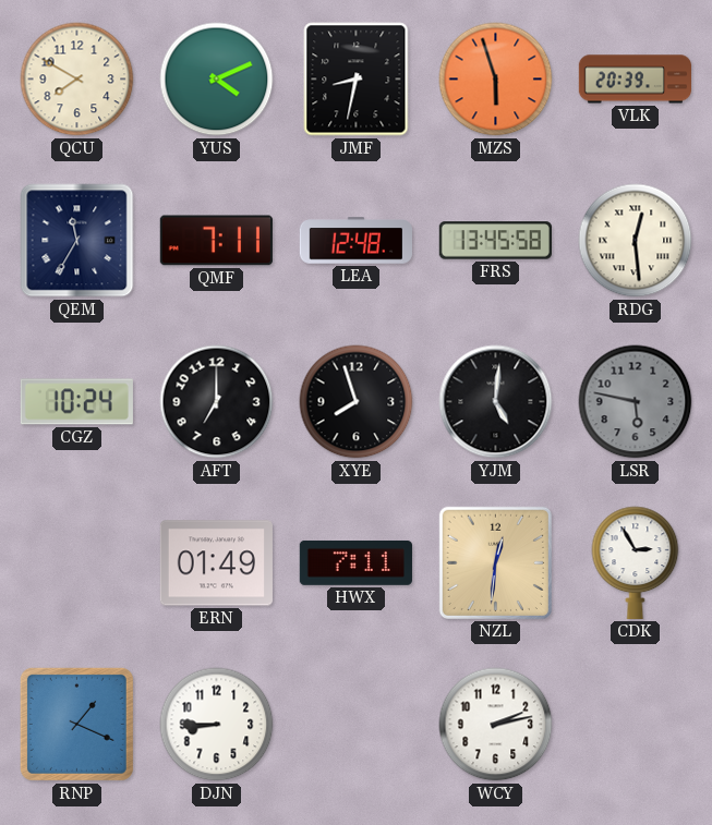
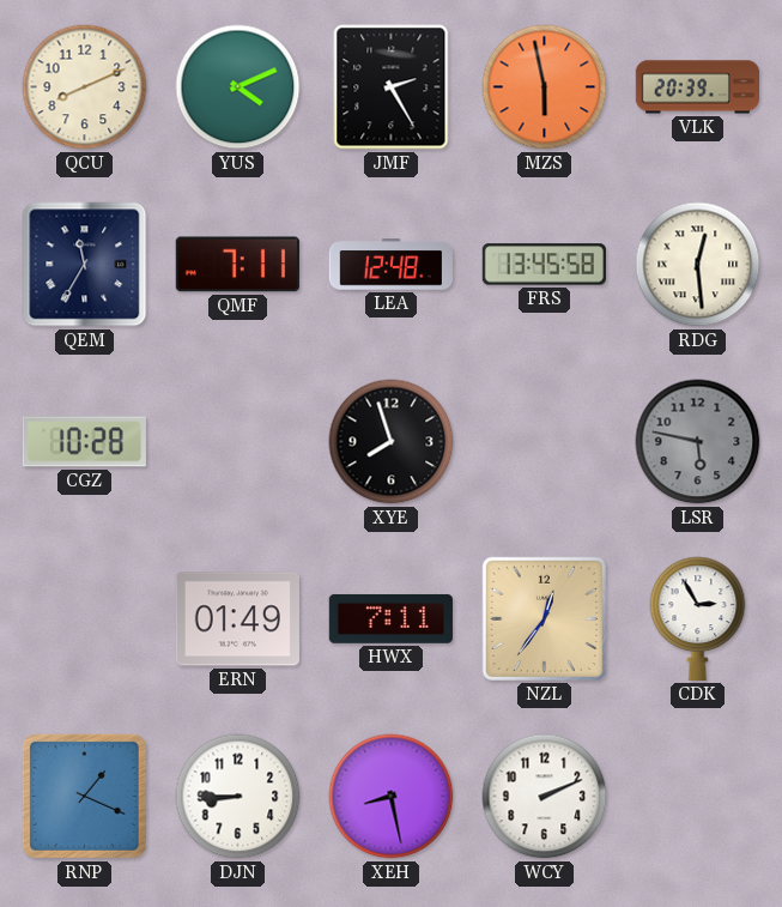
QCU: 7:50 -> 8:11 (85, 87)
JMF: 8:32 -> 2:25 (392, 87)
MZS: 5:57 -> 5:58 (545, 87)
CGZ: 10:24 -> 10:28 (84, 442)
AFT: 7:00 -> none (217, 402)
YJM: 5:01 -> none (496, 402)
NZL: 12:31 -> 12:36 (544, 618)
XEH: none -> 8:28 (392, 797)
WCY: 2:13 -> 2:11 (545, 797)
